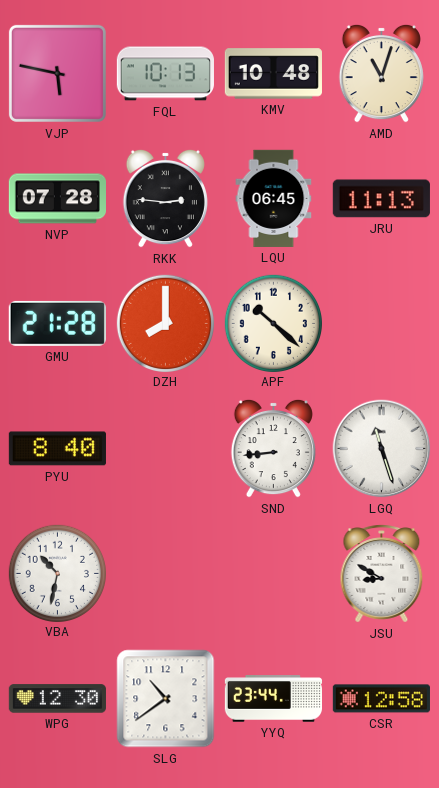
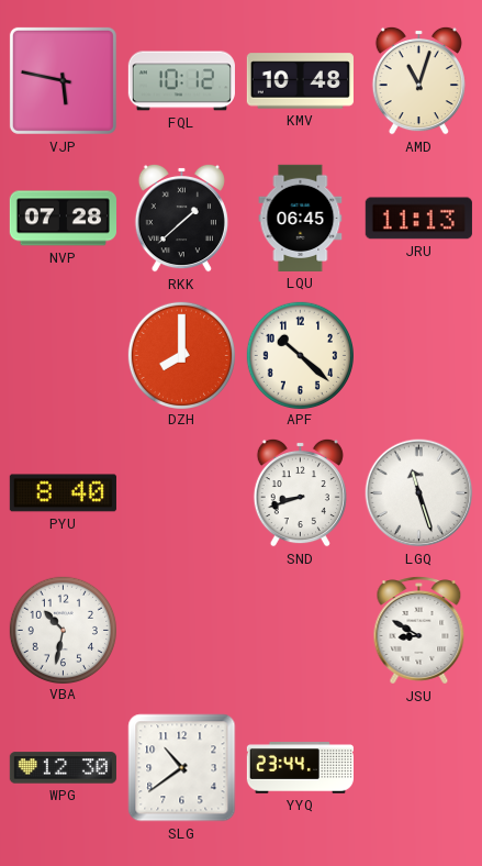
FQL: 10:13 -> 10:12 (181, 81)
RKK: 2:46 -> 1:38 (181, 218)
GMU: 21:28 -> none (57, 323)
SND: 8:44 -> 8:42 (300, 492)
CSR: 12:58 -> none (381, 699)
